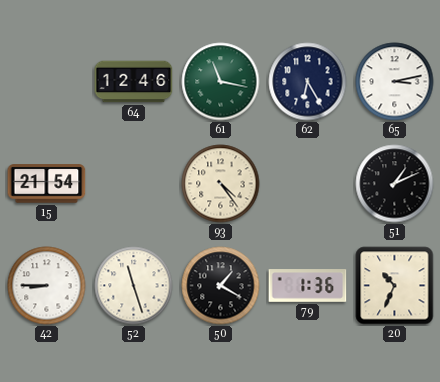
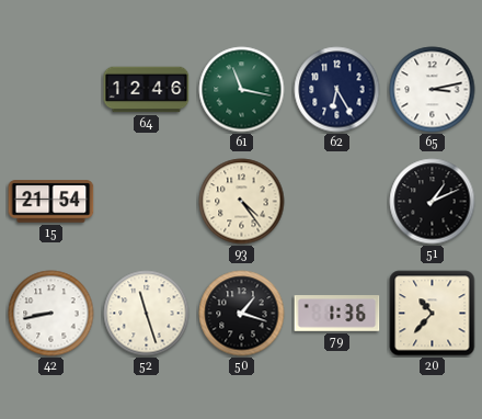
42: 8:45 -> 8:43 (51, 314)
50: 1:20 -> 1:18 (242, 314)
20: 10:34 -> 10:37 (433, 314)
